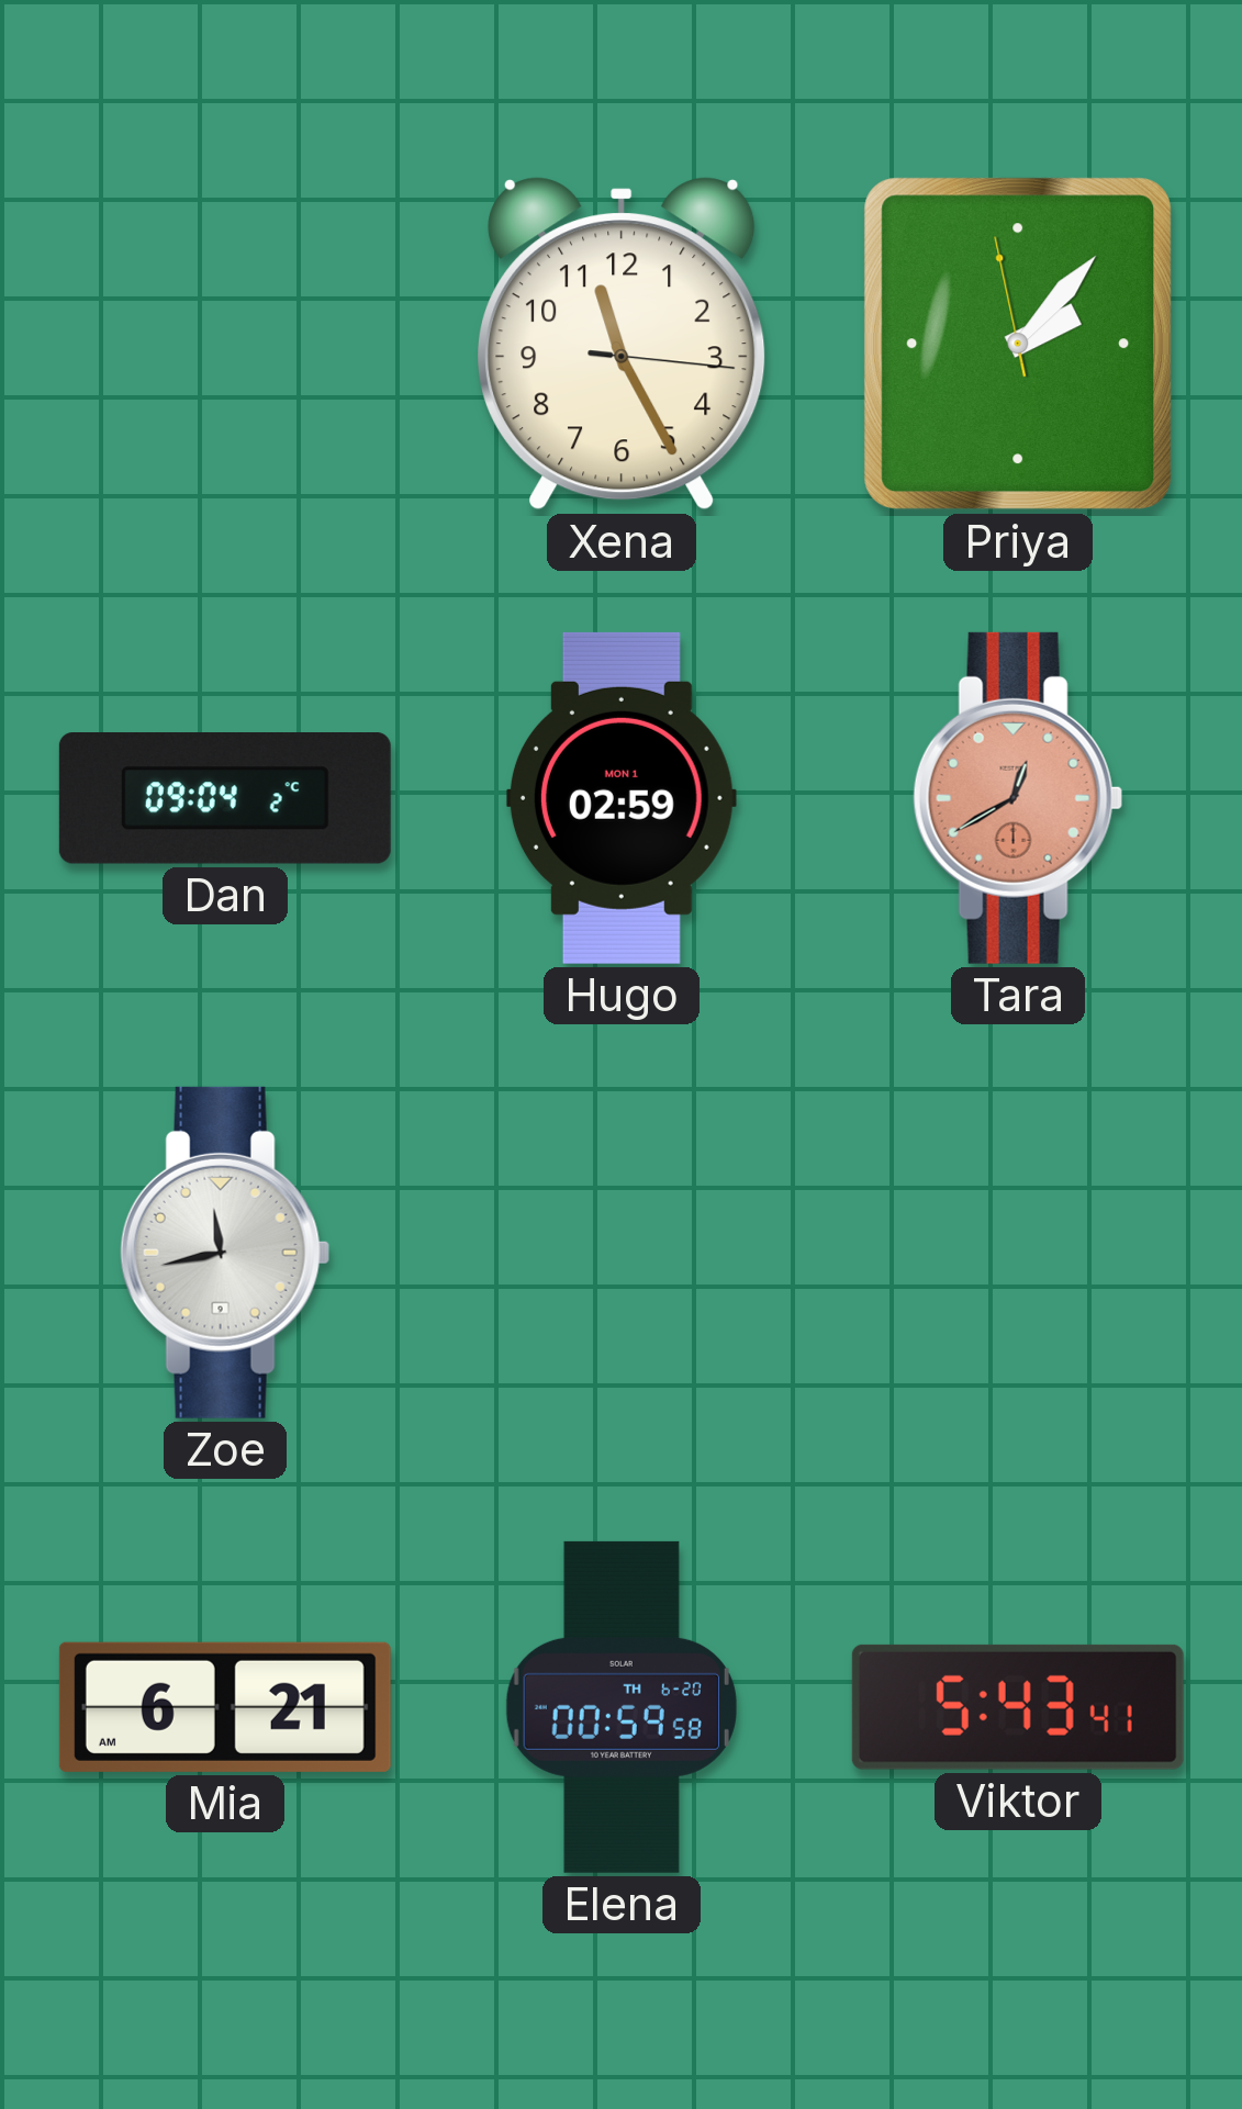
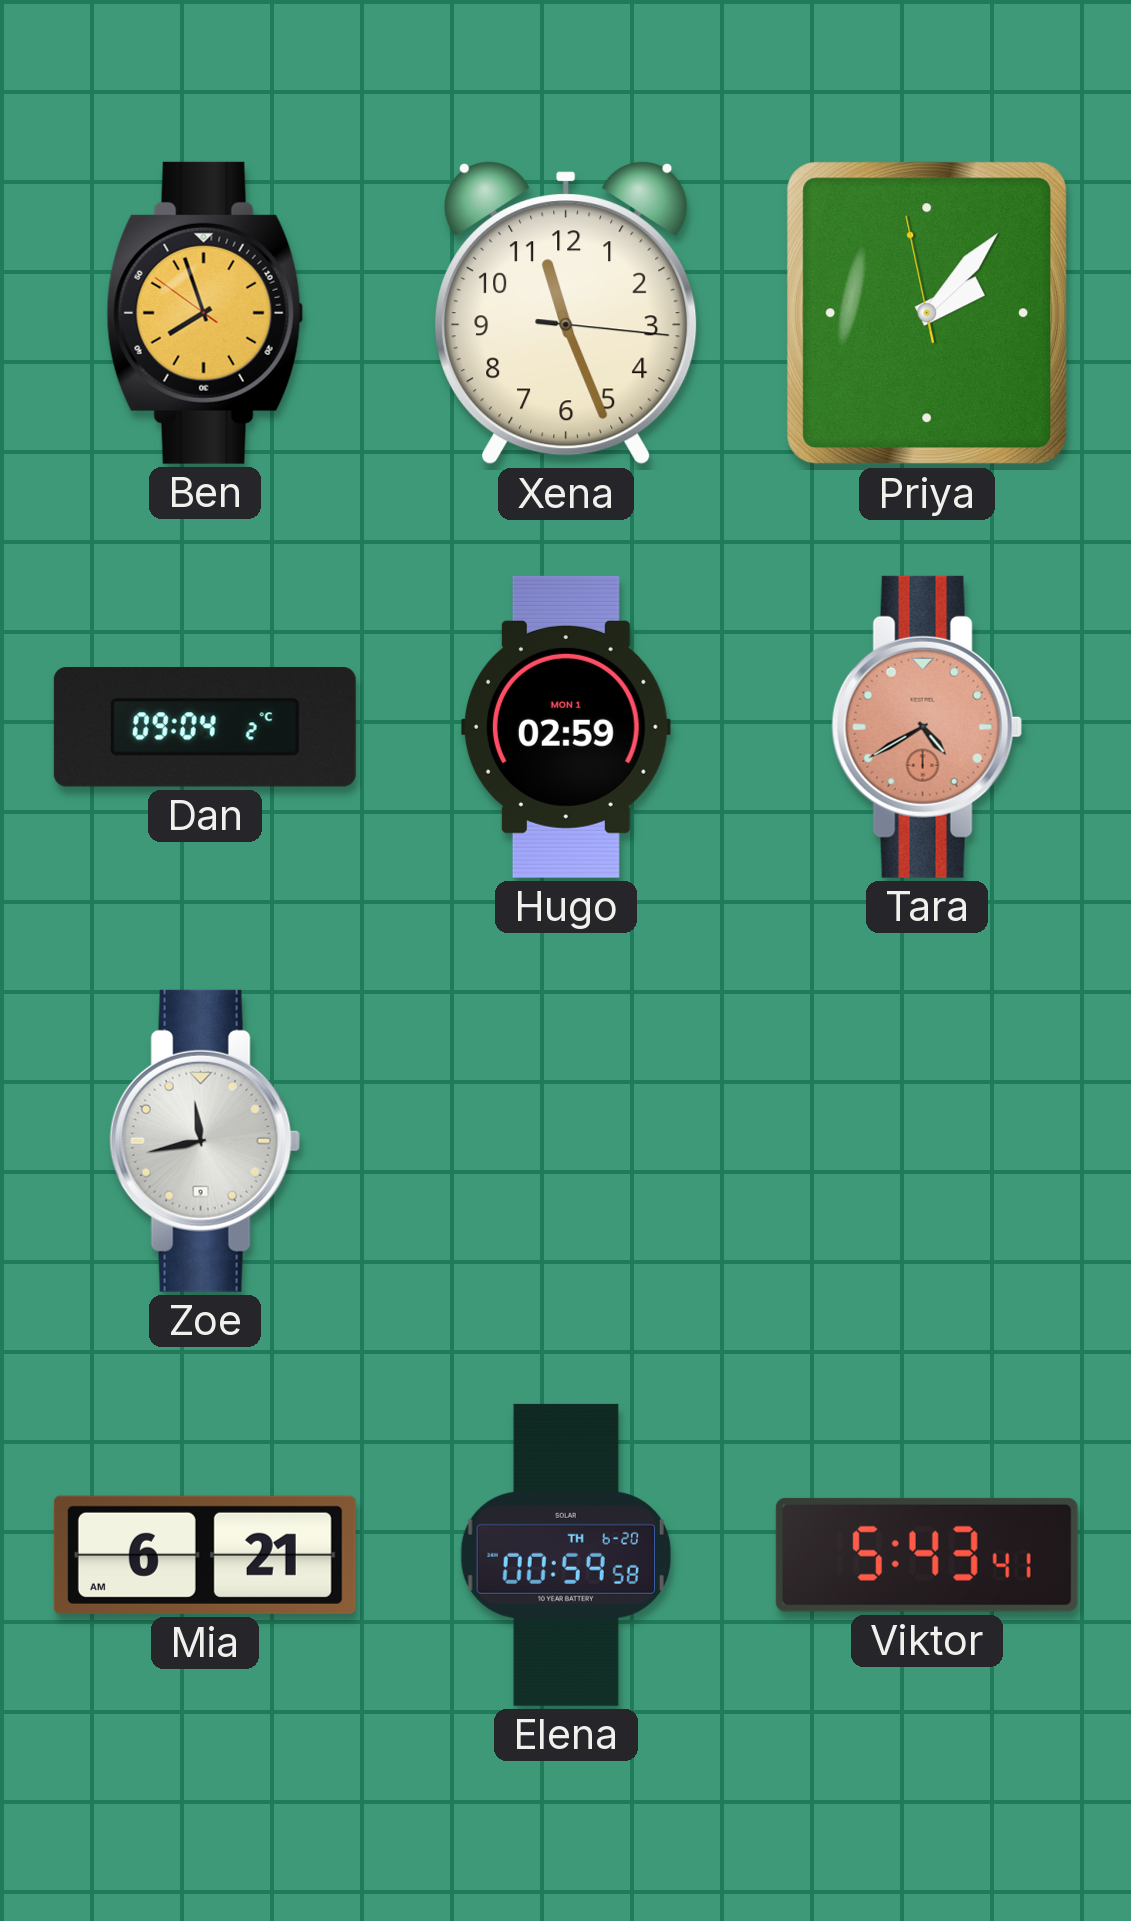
Ben: none -> 7:56 (205, 313)
Xena: 11:25 -> 11:26 (566, 313)
Tara: 12:40 -> 4:40 (927, 727)
